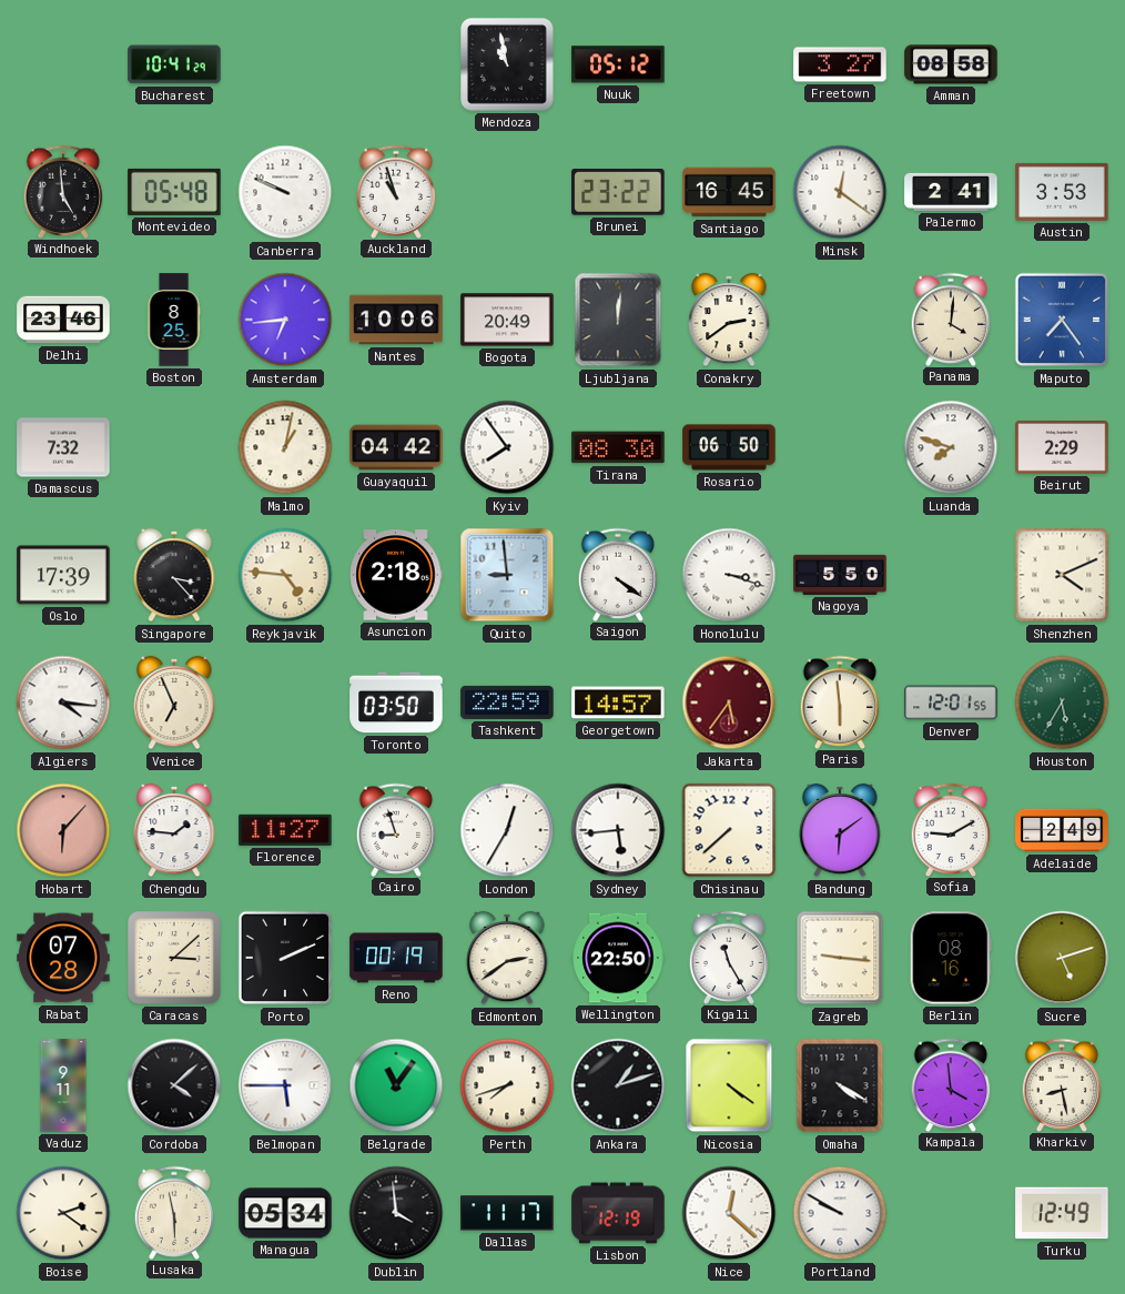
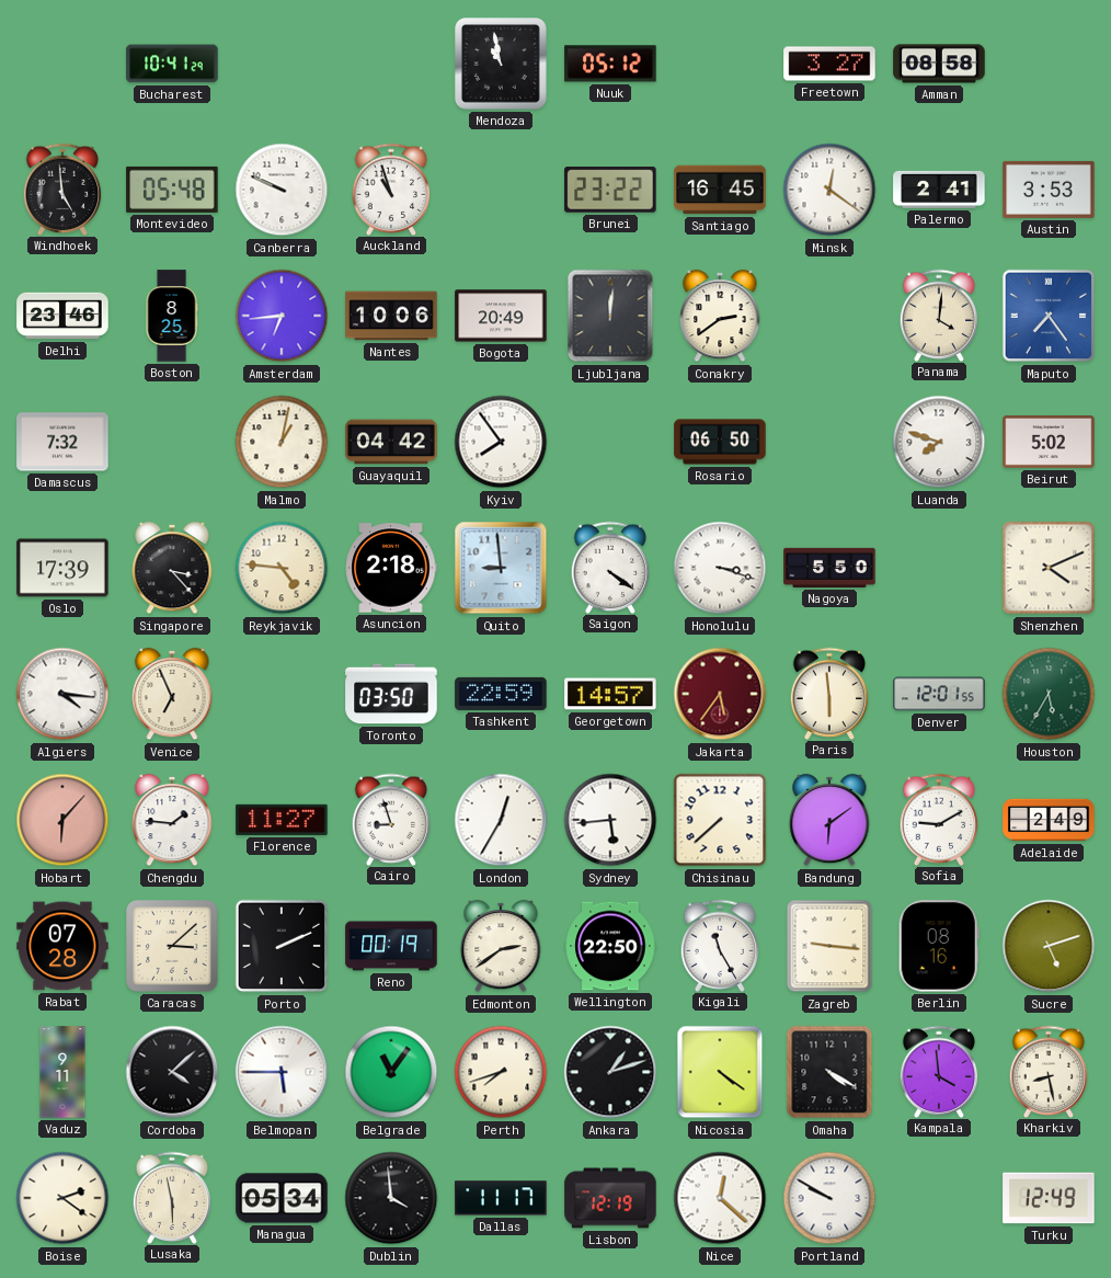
Tirana: 08:30 -> none (618, 447)
Beirut: 2:29 -> 5:02 (1049, 443)
